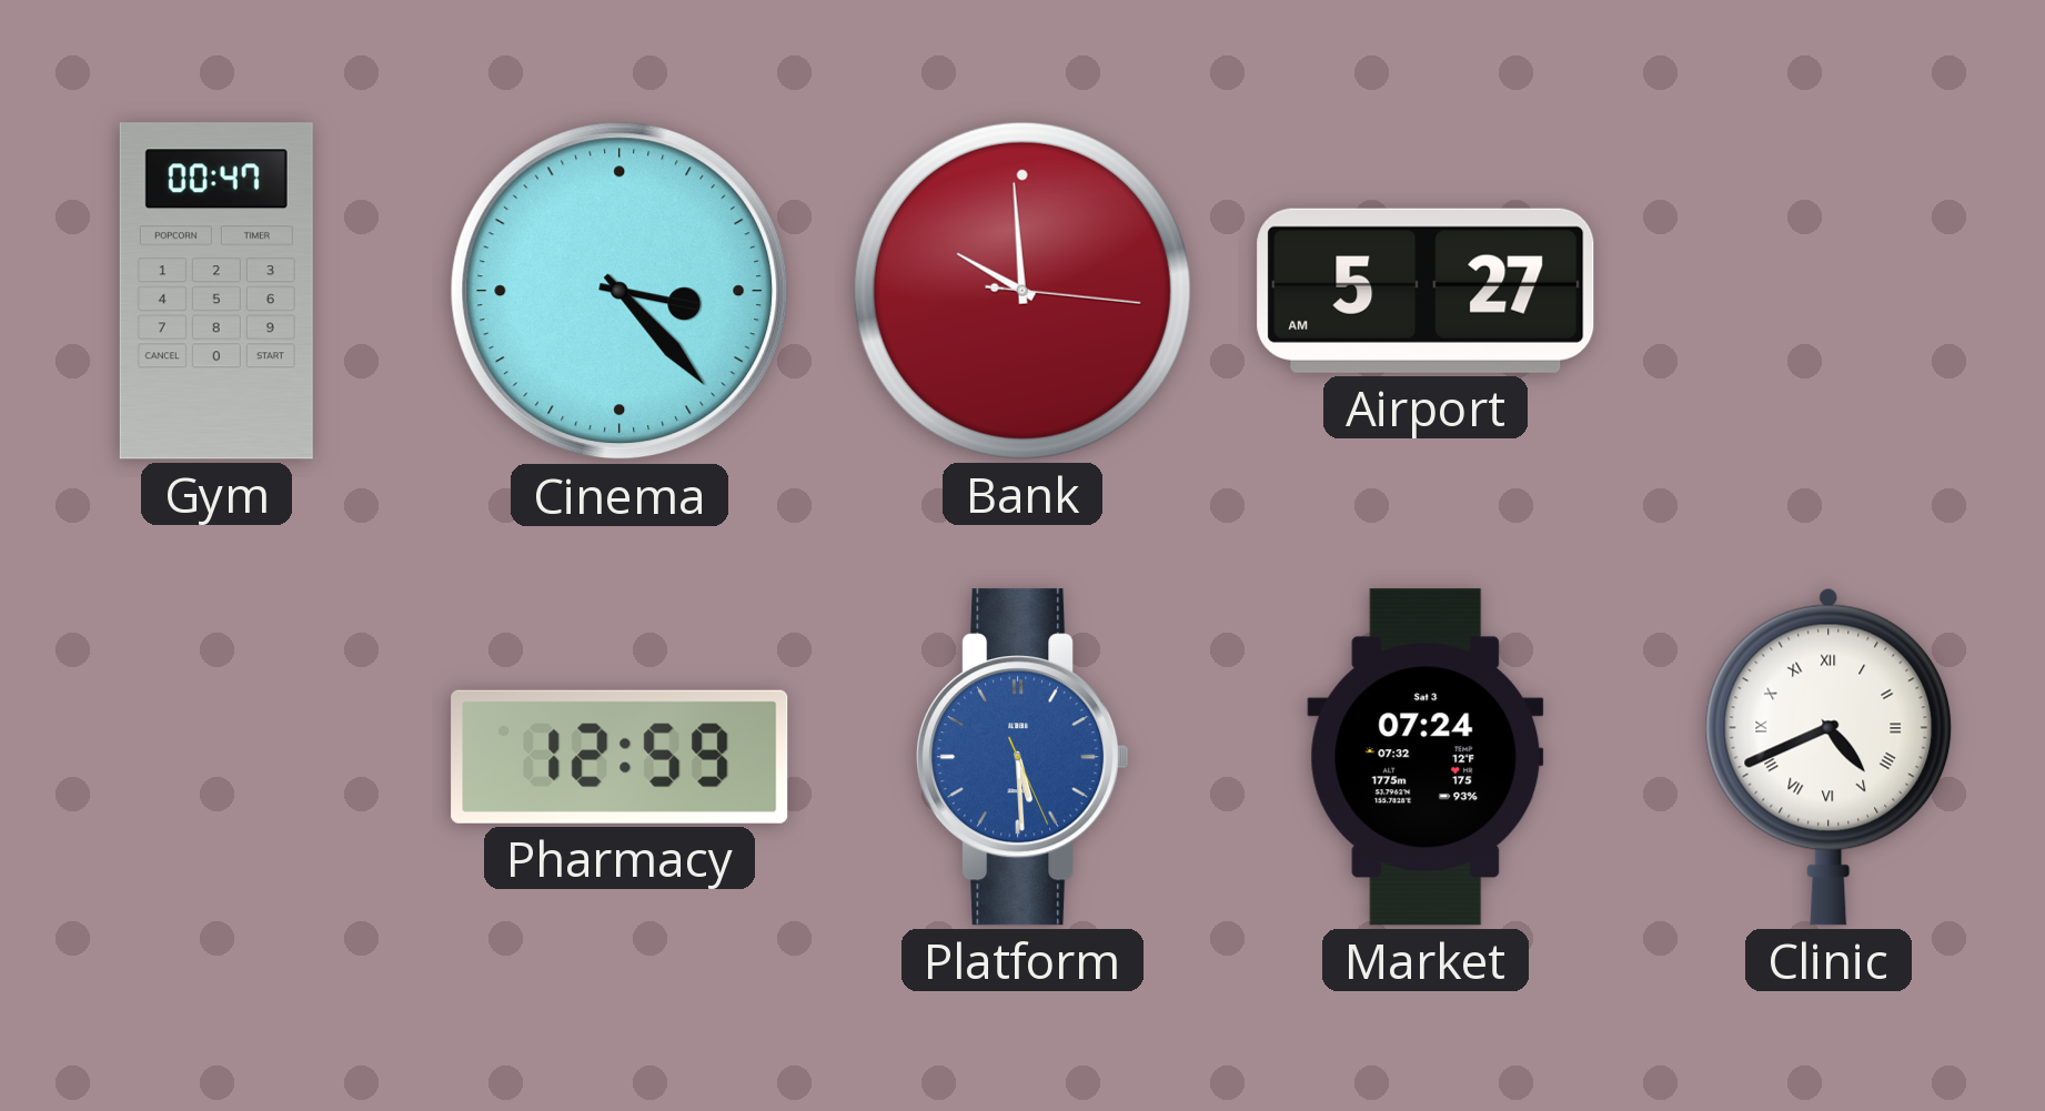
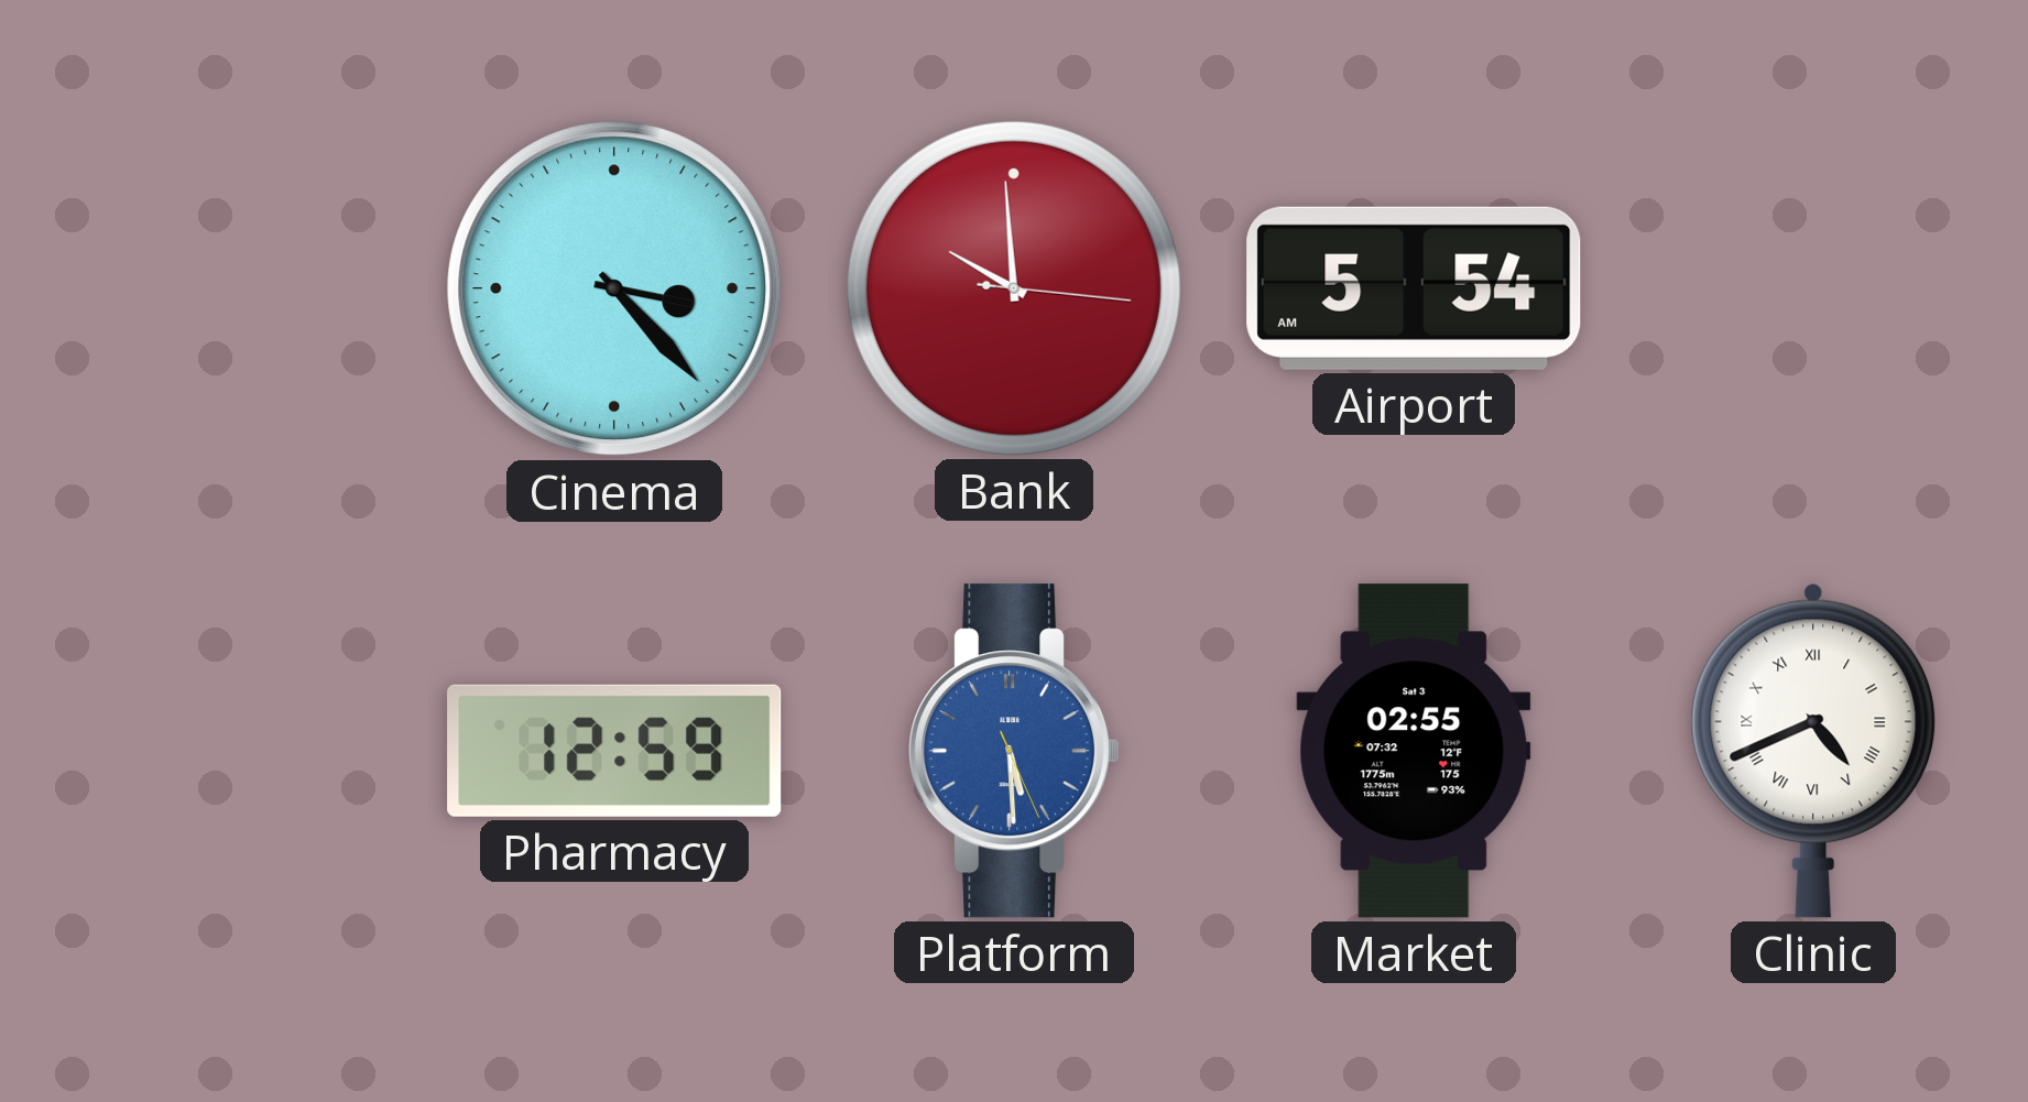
Gym: 00:47 -> none (216, 291)
Airport: 5:27 -> 5:54 (1414, 288)
Market: 07:24 -> 02:55 (1414, 751)
